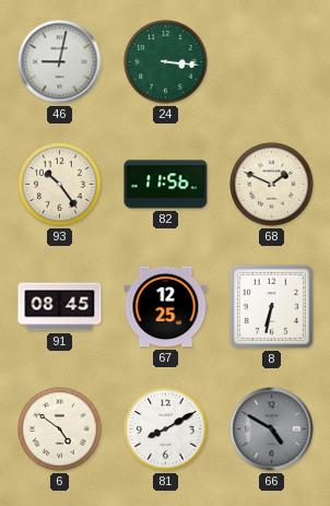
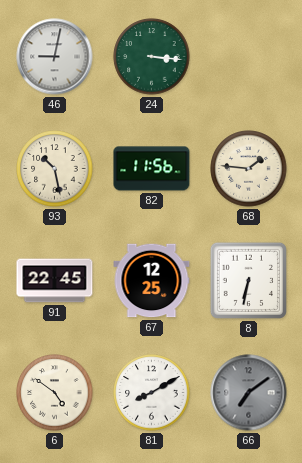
93: 10:24 -> 10:28 (55, 169)
68: 1:49 -> 1:46 (249, 169)
91: 08:45 -> 22:45 (55, 281)
66: 4:50 -> 7:09 (249, 393)
